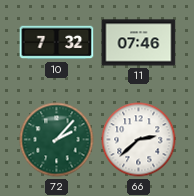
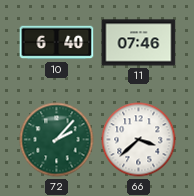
10: 7:32 -> 6:40 (57, 43)
66: 2:38 -> 3:38 (139, 140)
